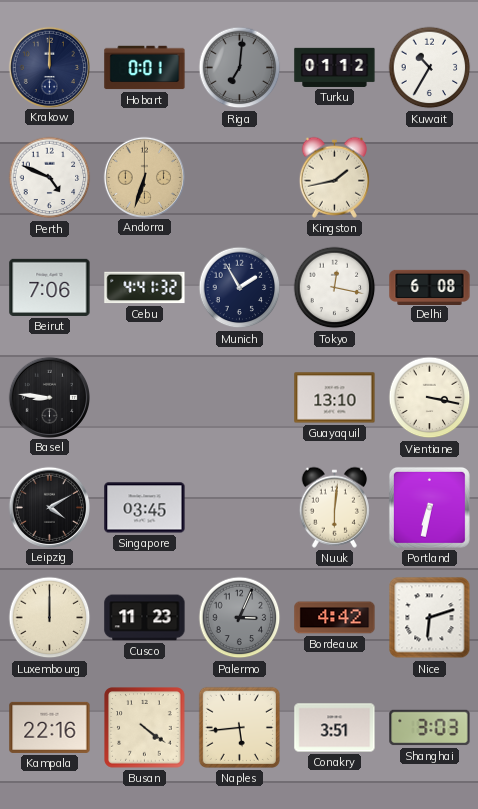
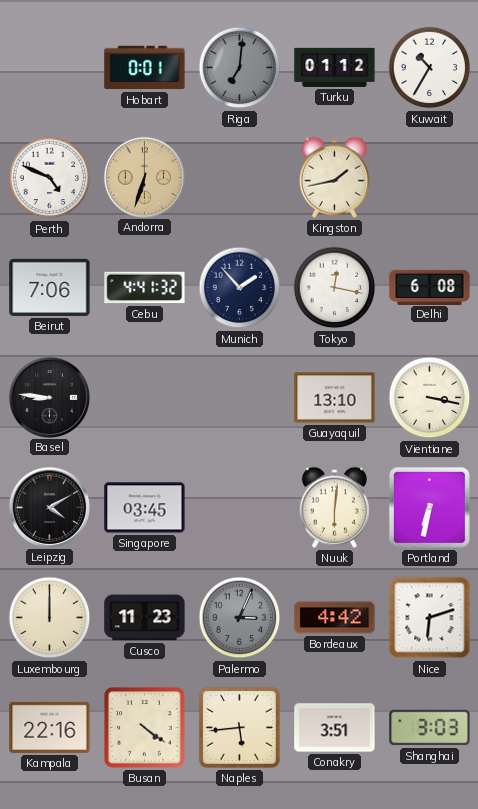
Krakow: 12:00 -> none (49, 67)
Munich: 1:55 -> 1:53 (240, 288)
